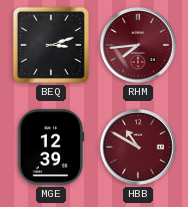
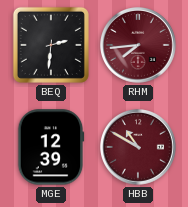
BEQ: 3:12 -> 2:31 (51, 45)
